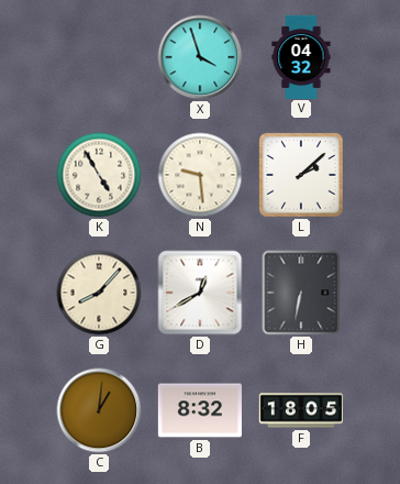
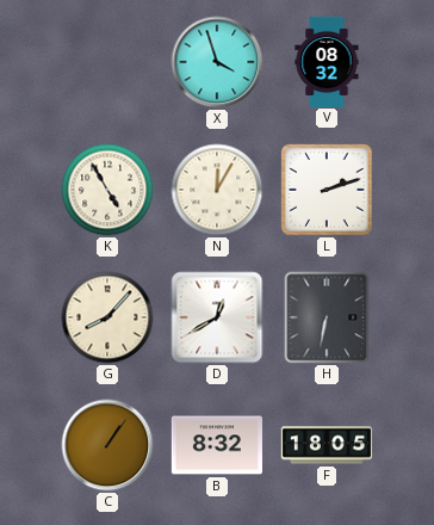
V: 04:32 -> 08:32 (327, 61)
N: 9:29 -> 12:05 (217, 190)
L: 2:08 -> 2:12 (327, 190)
C: 1:01 -> 1:06 (107, 445)
